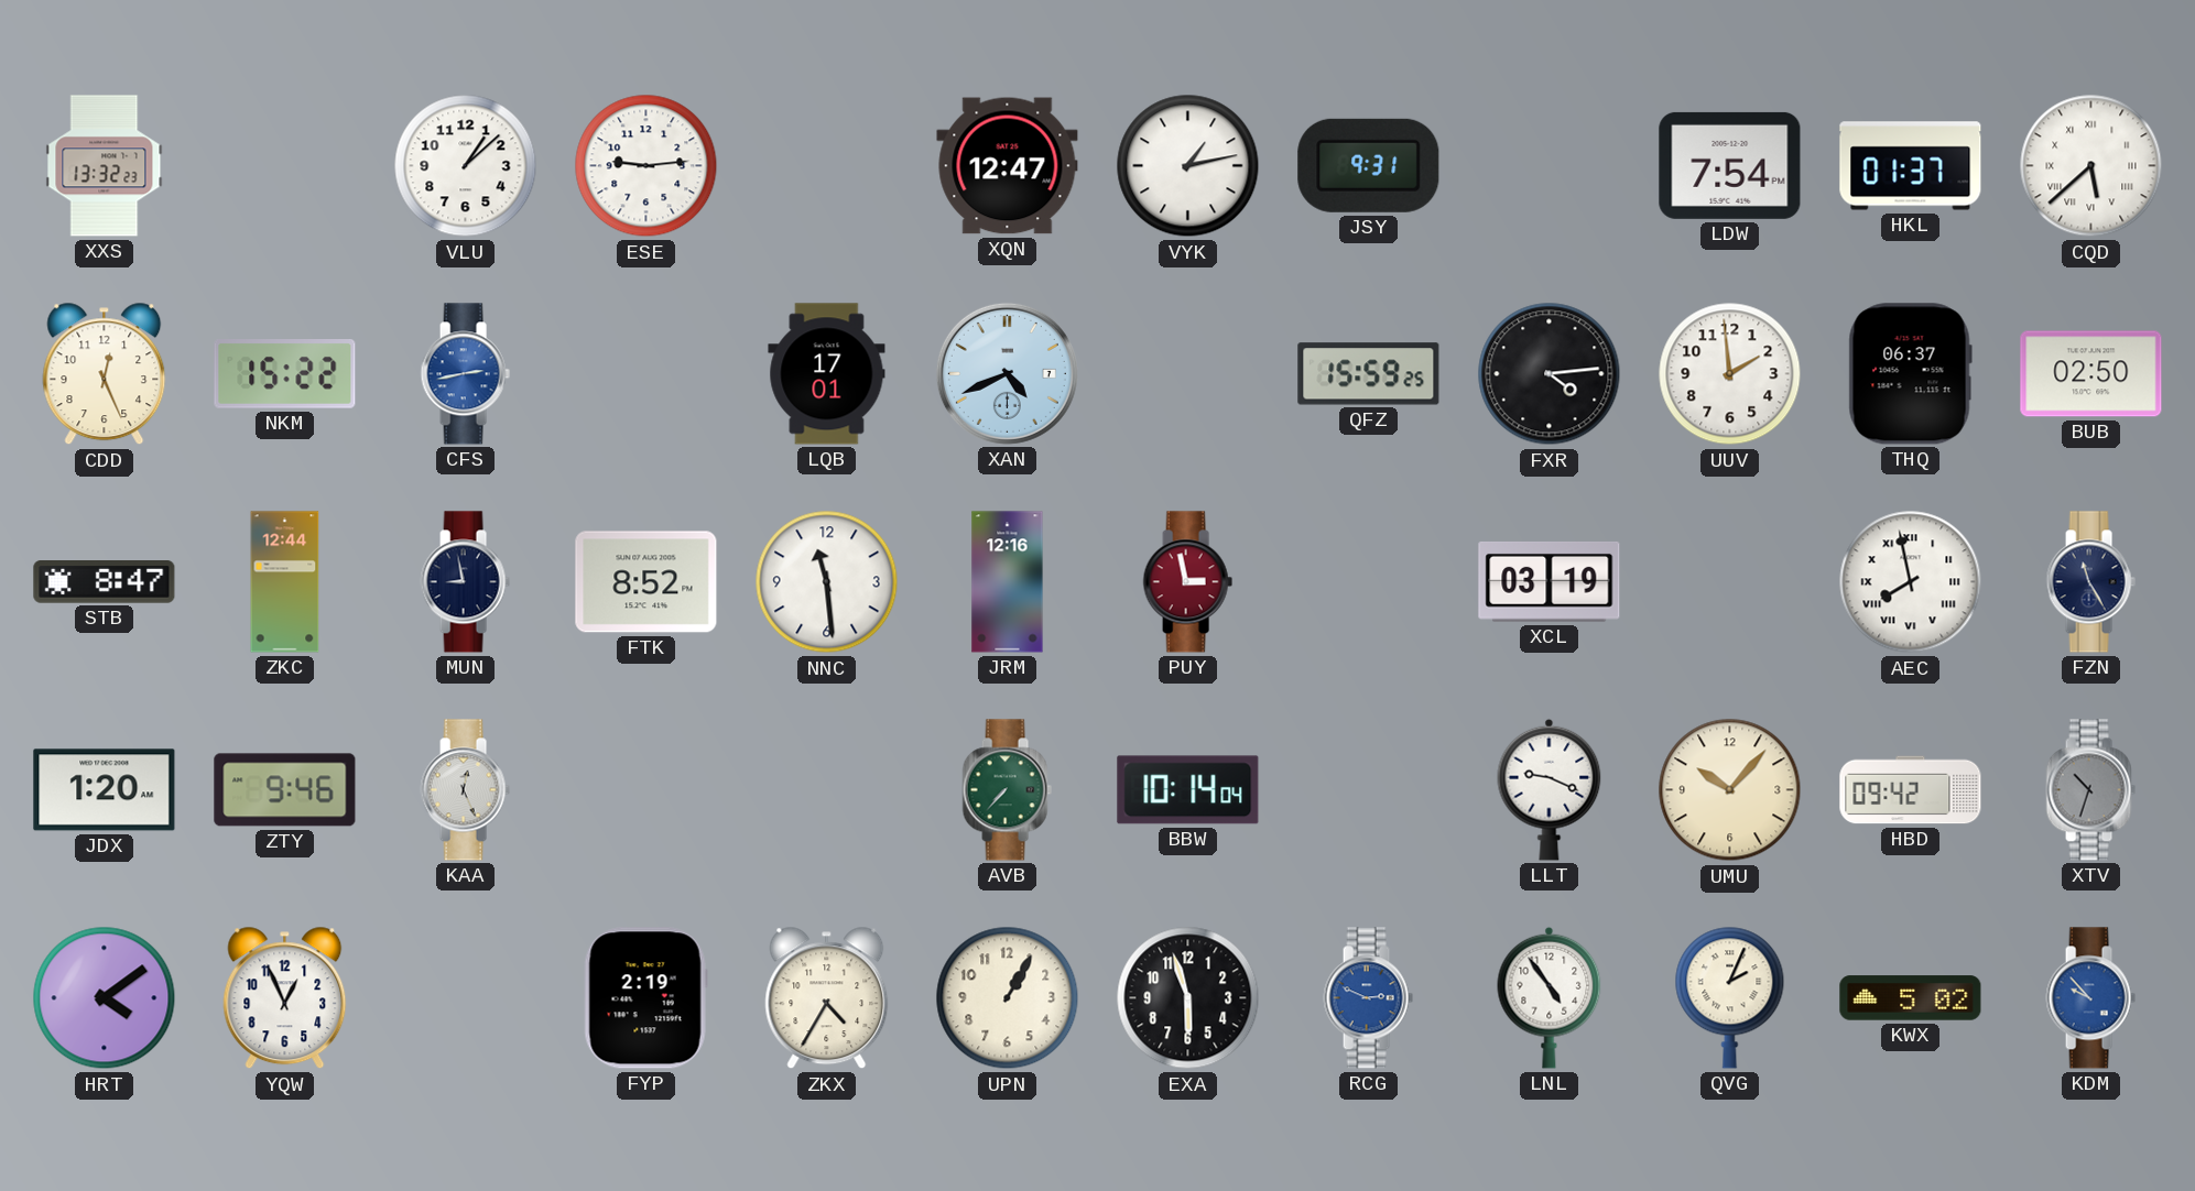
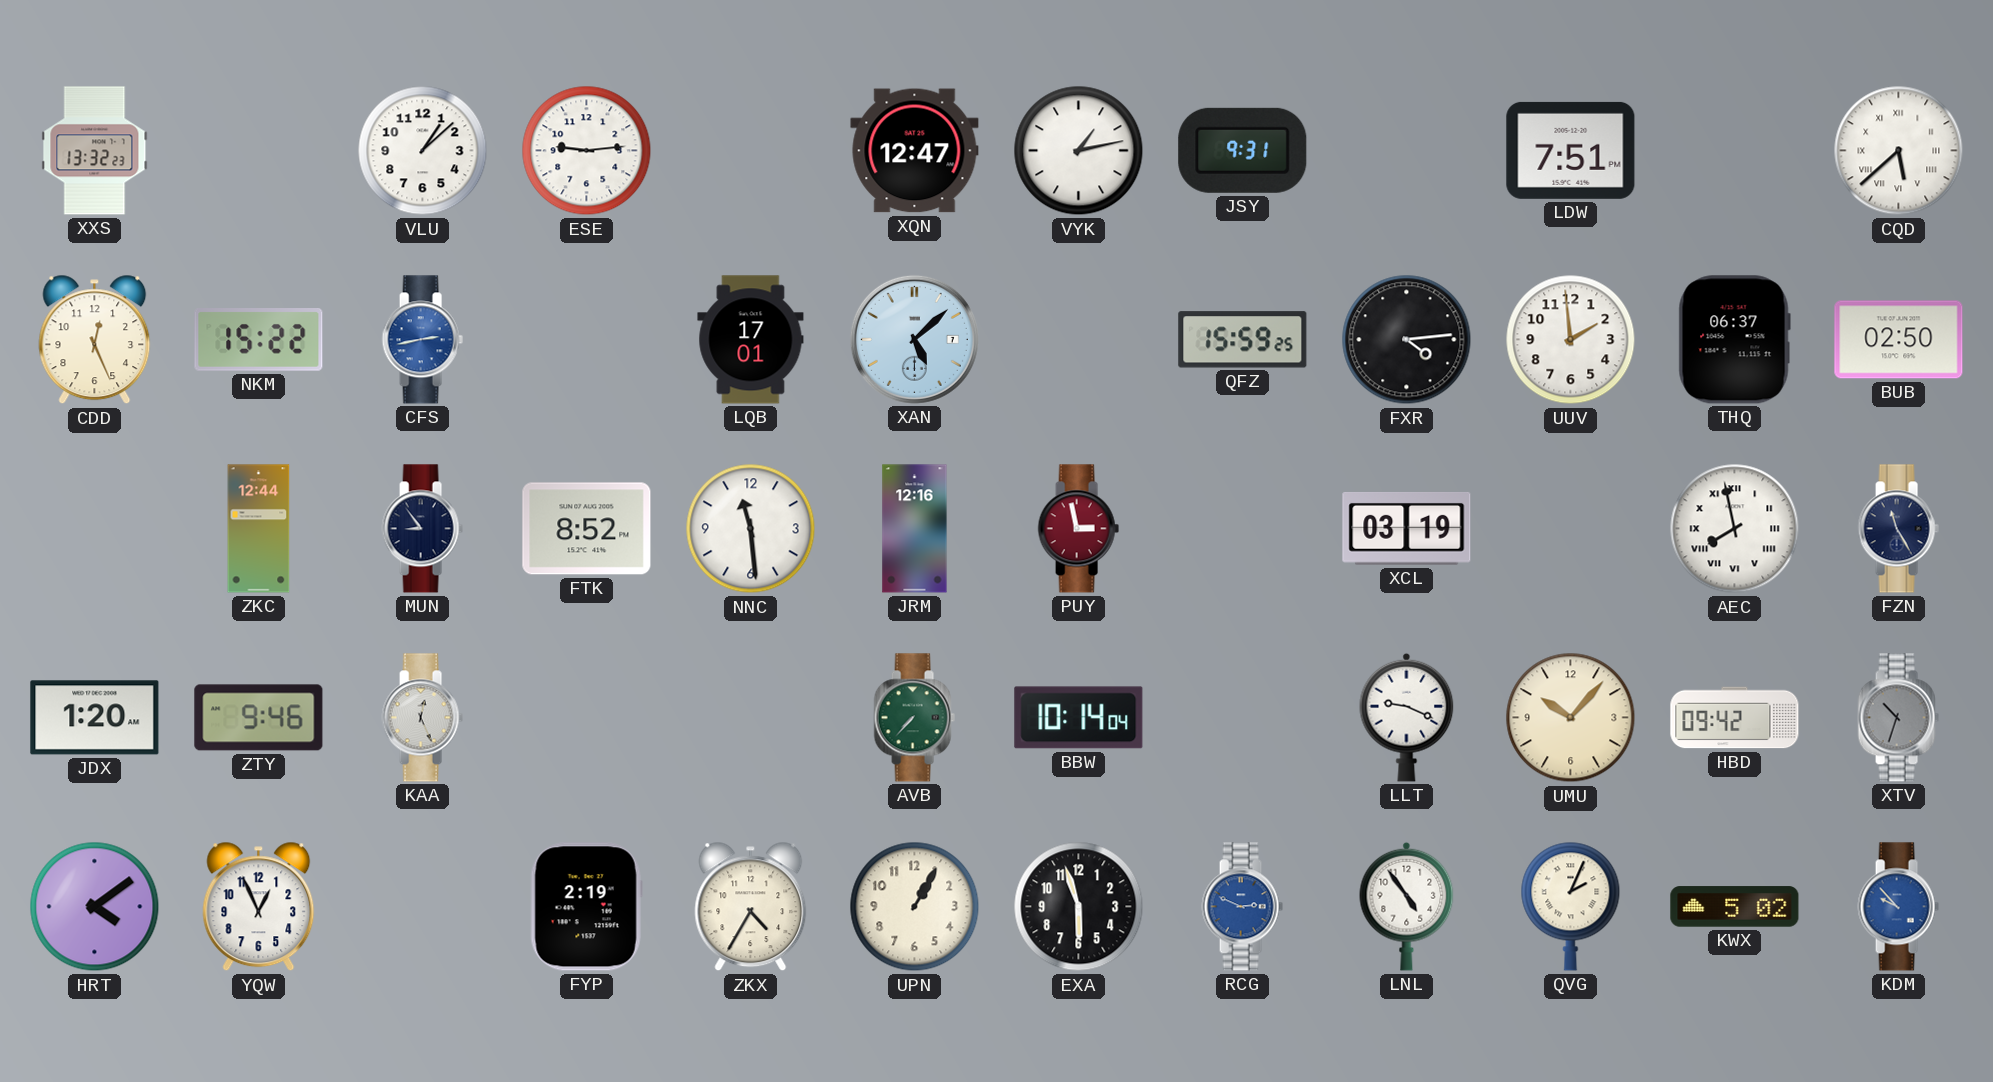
LDW: 7:54 -> 7:51 (1571, 150)
HKL: 01:37 -> none (1911, 166)
XAN: 4:41 -> 5:08 (914, 339)
STB: 8:47 -> none (105, 582)
MUN: 8:58 -> 8:54 (422, 529)
